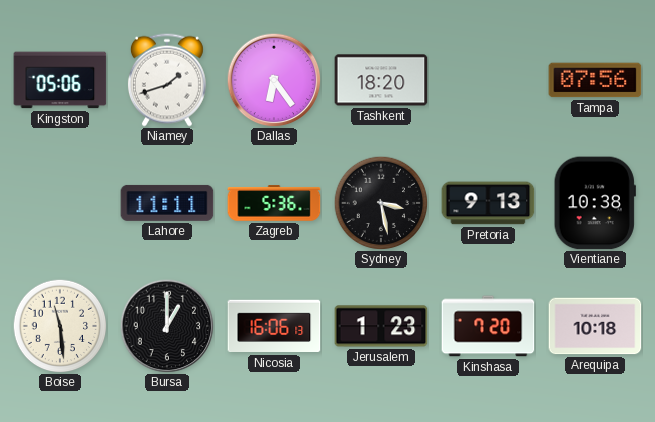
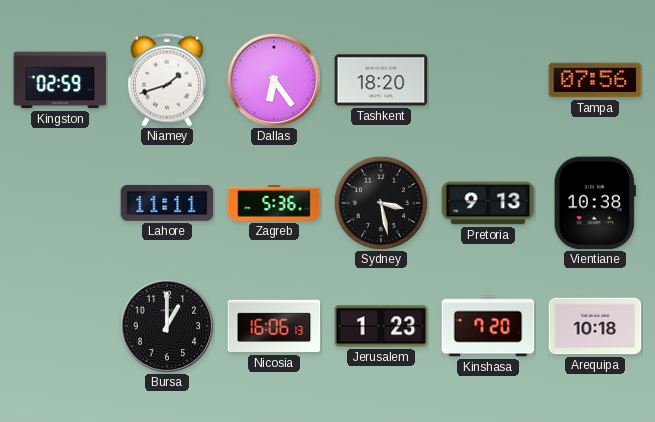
Kingston: 05:06 -> 02:59 (60, 80)
Boise: 11:29 -> none (60, 326)
